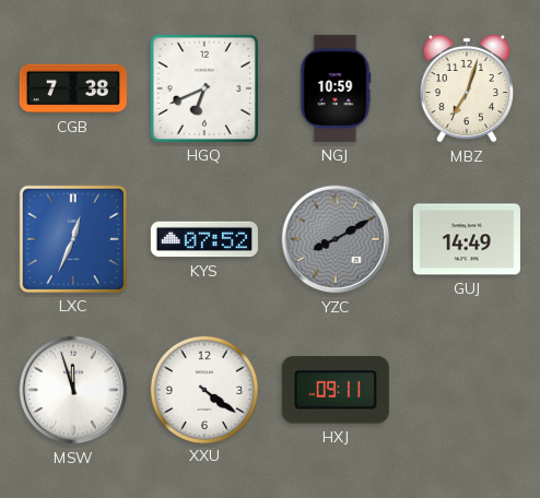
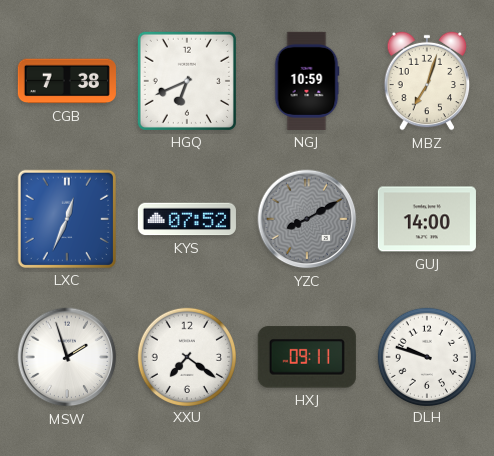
GUJ: 14:49 -> 14:00 (427, 219)
MSW: 11:57 -> 1:57 (67, 357)
XXU: 4:21 -> 7:21 (186, 356)
DLH: none -> 9:48 (426, 356)
